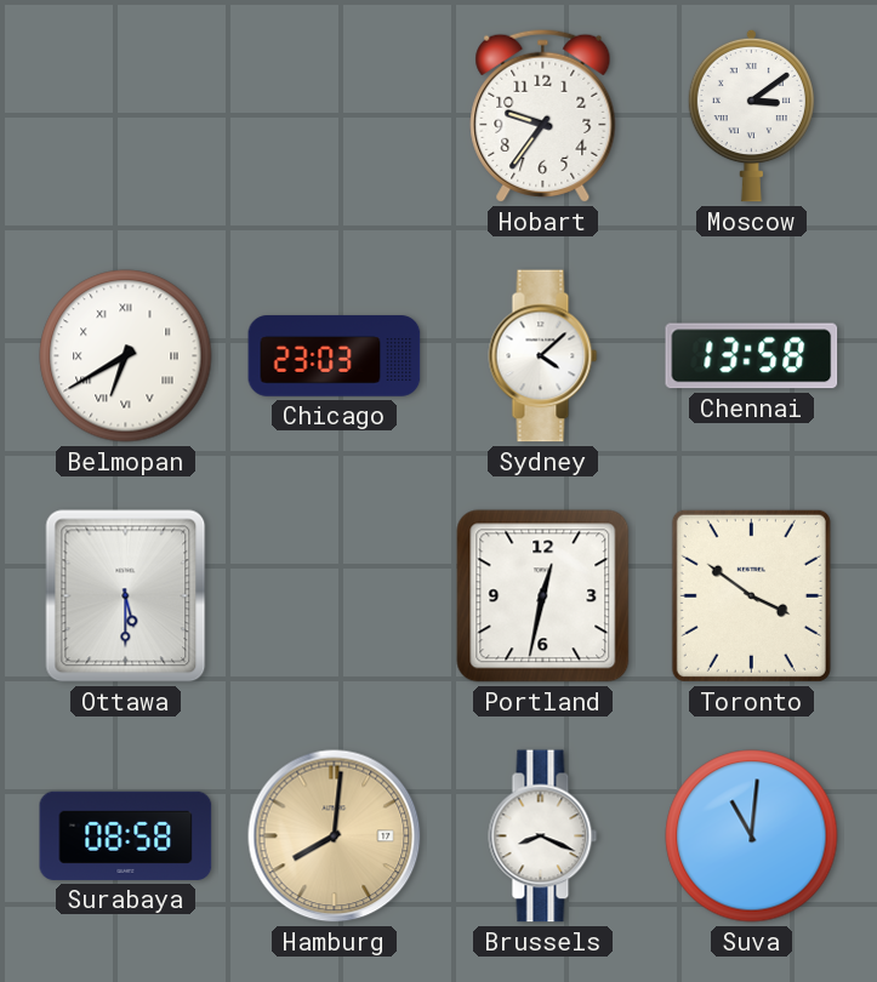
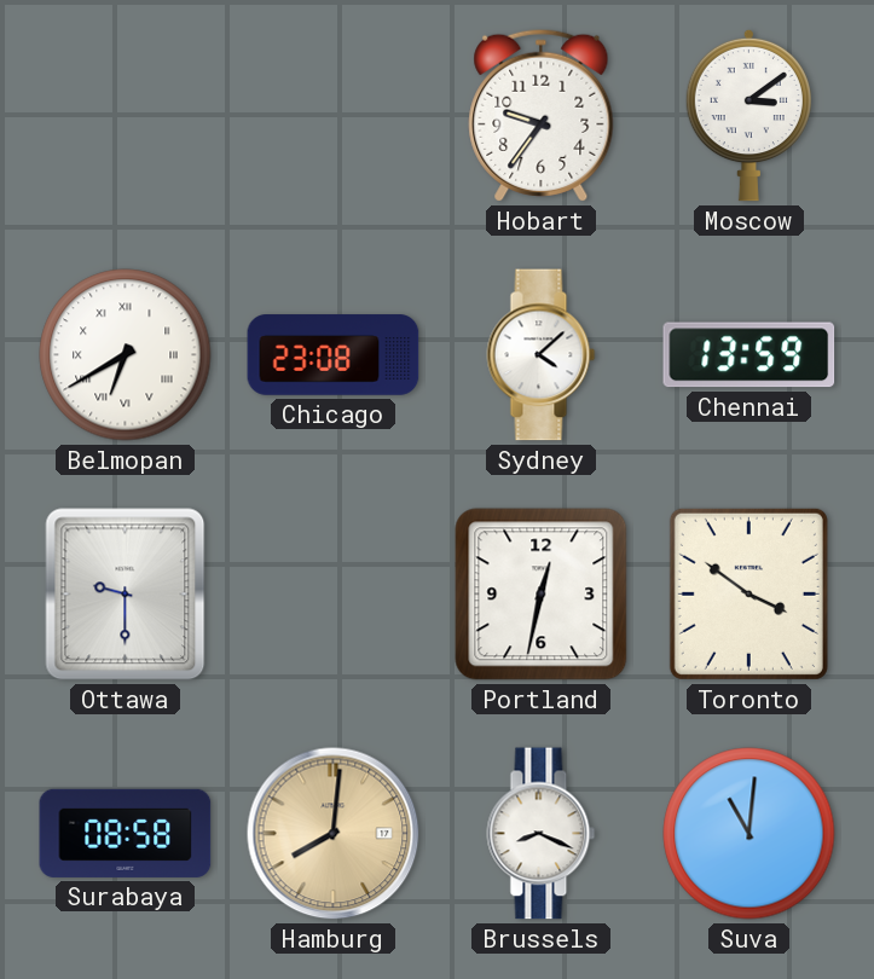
Chicago: 23:03 -> 23:08 (334, 355)
Chennai: 13:58 -> 13:59 (749, 355)
Ottawa: 5:30 -> 9:30 (126, 595)
